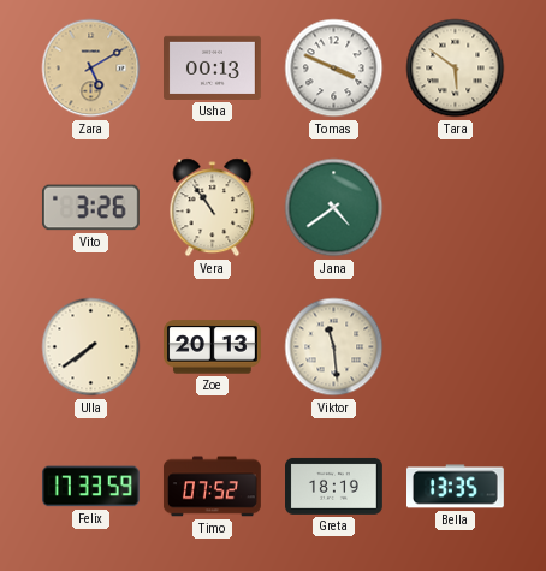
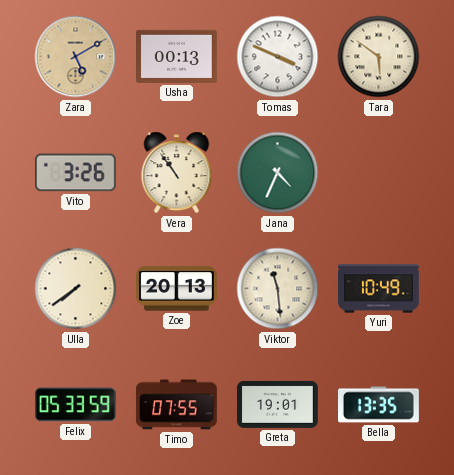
Jana: 4:39 -> 4:34 (278, 173)
Yuri: none -> 10:49 (379, 289)
Felix: 17:33 -> 05:33 (75, 405)
Timo: 07:52 -> 07:55 (177, 405)
Greta: 18:19 -> 19:01 (278, 404)
